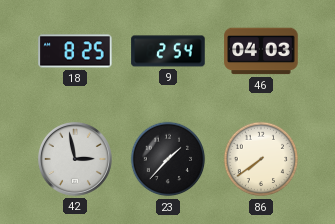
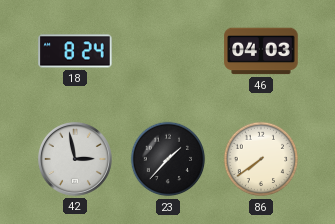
18: 8:25 -> 8:24 (75, 51)
9: 2:54 -> none (168, 51)
